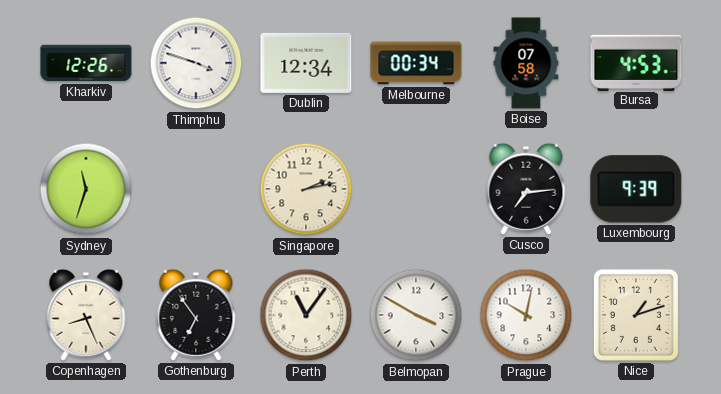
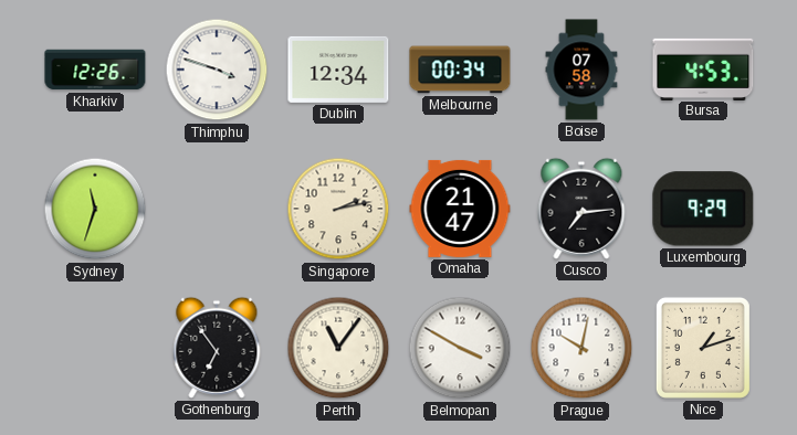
Omaha: none -> 21:47 (460, 209)
Luxembourg: 9:39 -> 9:29 (703, 209)
Copenhagen: 8:26 -> none (86, 315)
